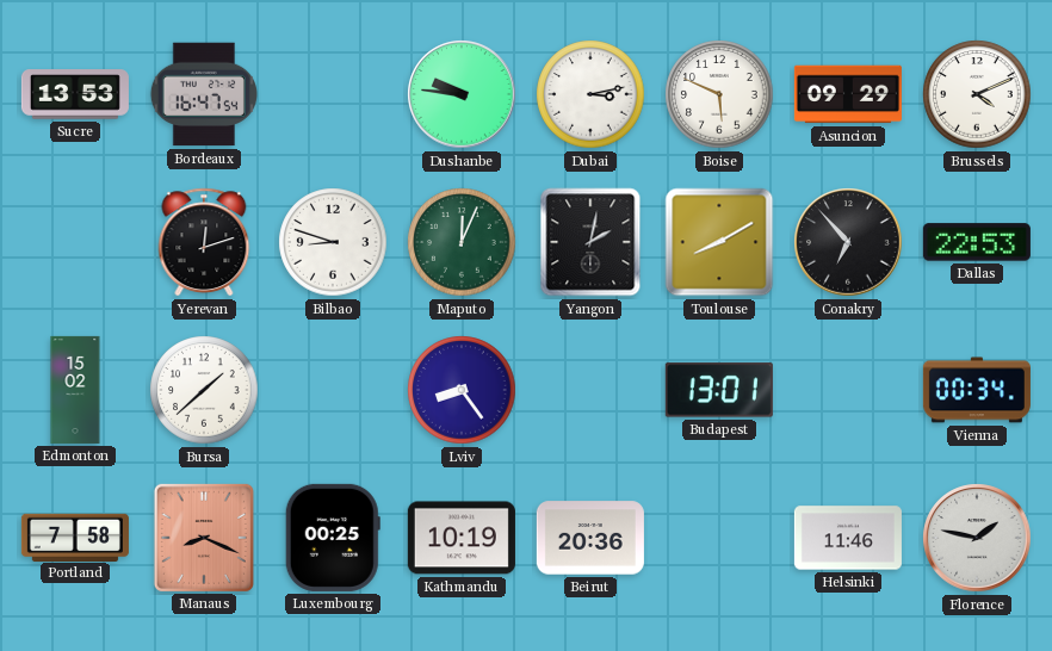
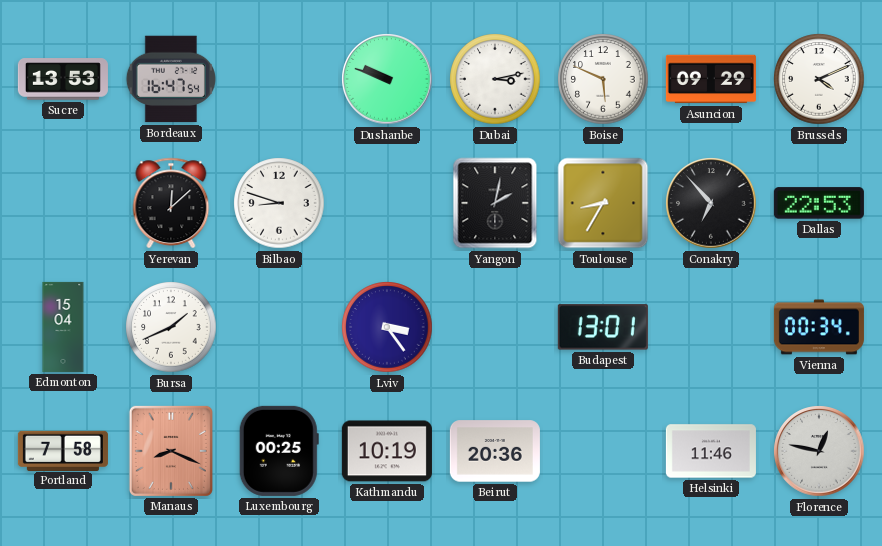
Dushanbe: 9:46 -> 9:48 (387, 79)
Yerevan: 12:12 -> 12:08 (171, 203)
Maputo: 12:04 -> none (462, 242)
Toulouse: 8:10 -> 8:35 (603, 203)
Edmonton: 15:02 -> 15:04 (63, 327)
Bursa: 1:38 -> 1:41 (171, 327)
Lviv: 8:24 -> 3:24 (387, 327)
Florence: 1:47 -> 12:47 (819, 451)
